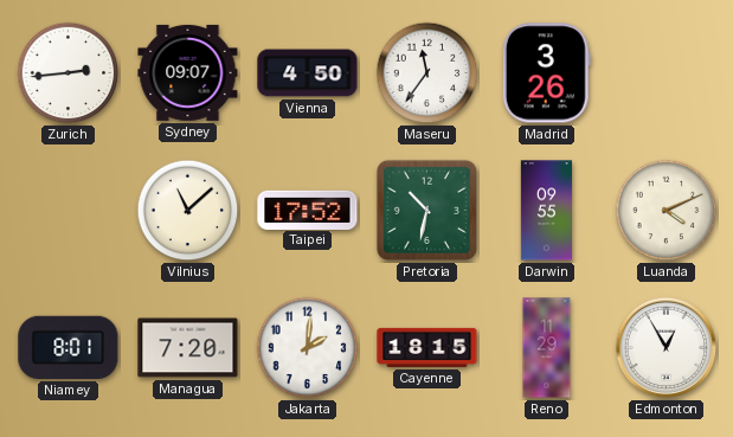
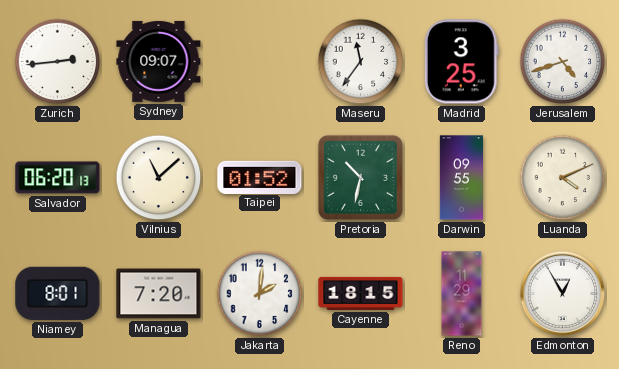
Vienna: 4:50 -> none (308, 73)
Madrid: 3:26 -> 3:25 (461, 62)
Jerusalem: none -> 4:42 (563, 62)
Salvador: none -> 06:20 (58, 178)
Taipei: 17:52 -> 01:52 (260, 177)
